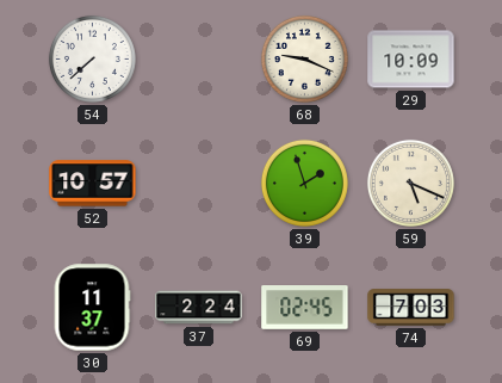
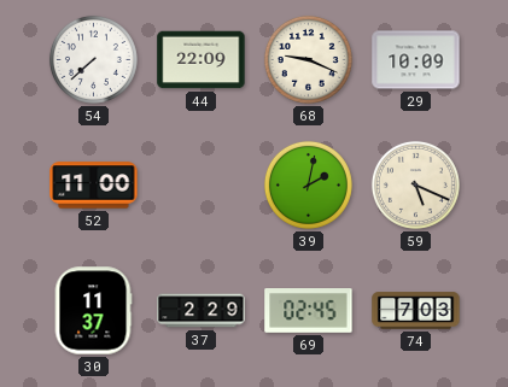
44: none -> 22:09 (202, 60)
52: 10:57 -> 11:00 (94, 186)
39: 1:57 -> 2:02 (308, 184)
37: 2:24 -> 2:29 (202, 311)
